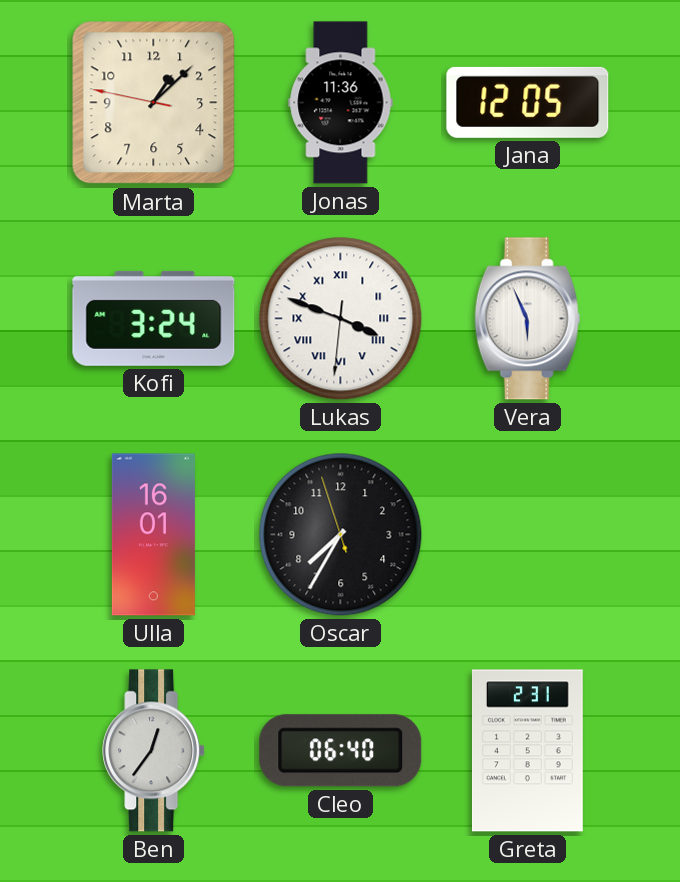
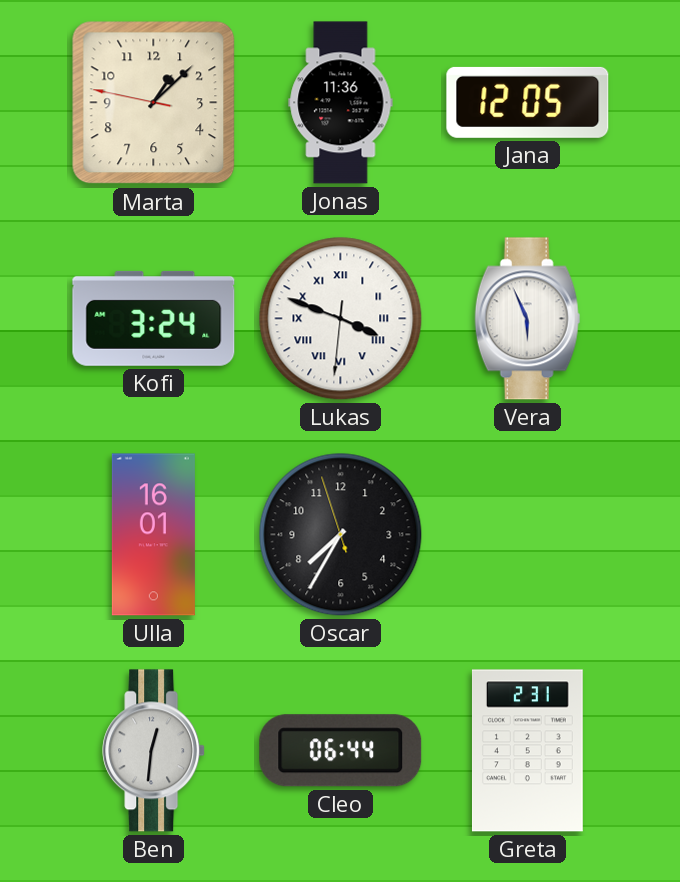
Ben: 12:36 -> 12:31 (154, 751)
Cleo: 06:40 -> 06:44 (341, 751)
